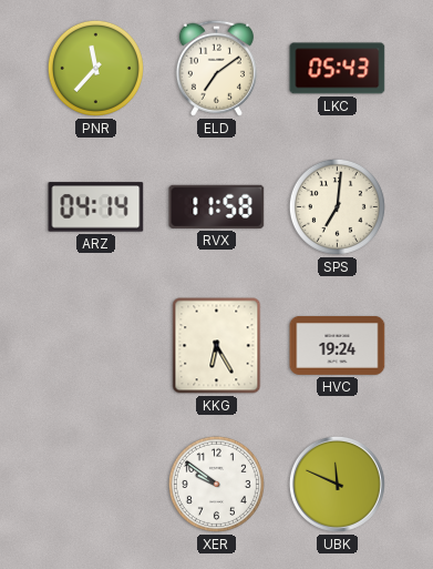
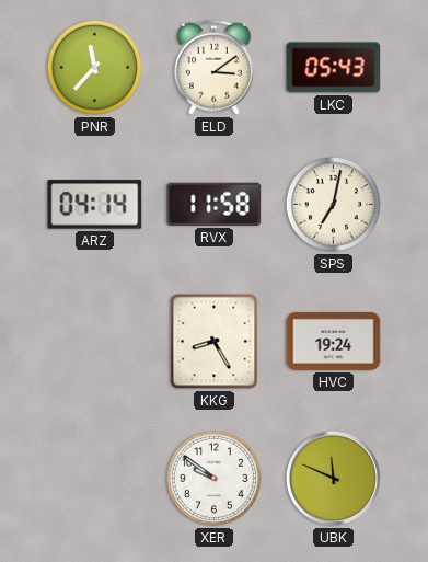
ELD: 7:09 -> 3:09 (213, 67)
SPS: 7:01 -> 7:02 (333, 204)
KKG: 6:25 -> 8:25 (215, 342)
